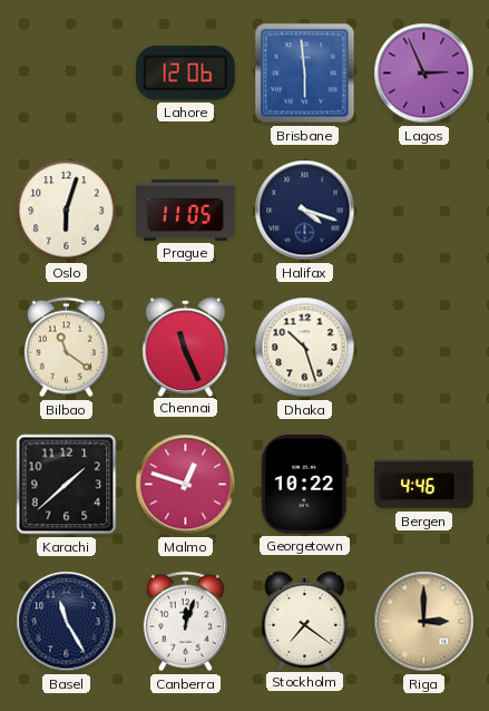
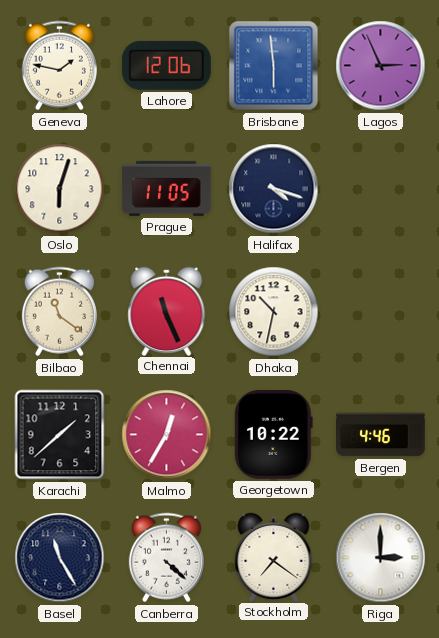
Geneva: none -> 1:47 (59, 66)
Dhaka: 10:27 -> 10:32 (274, 312)
Malmo: 12:48 -> 12:35 (167, 435)
Canberra: 12:03 -> 4:22 (166, 558)
Riga dial: champagne -> white (381, 558)
